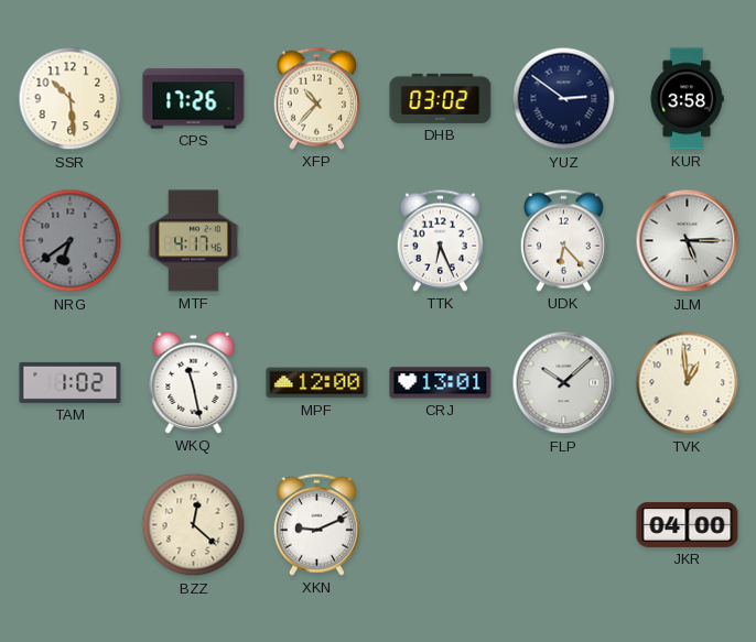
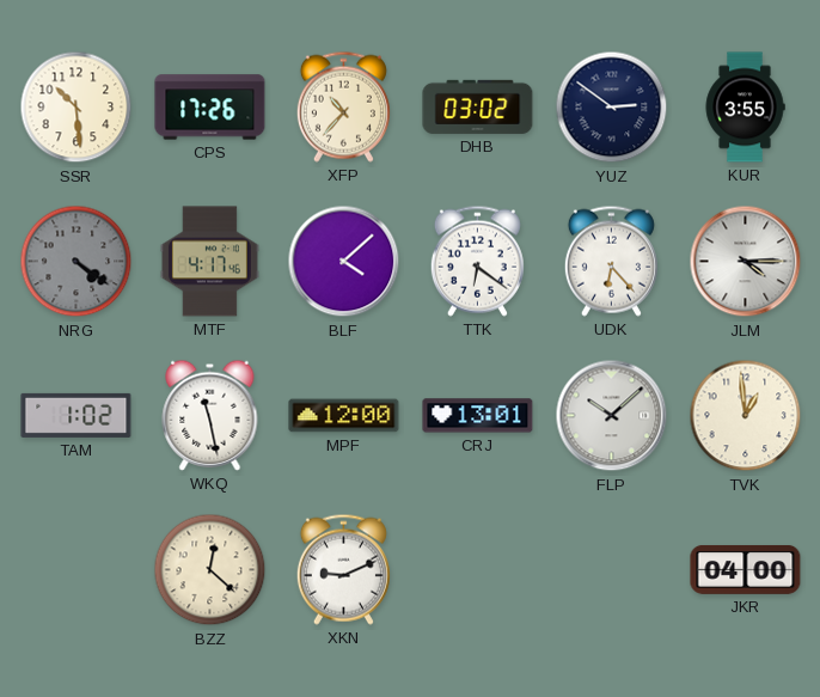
KUR: 3:58 -> 3:55 (745, 108)
NRG: 6:39 -> 4:21 (77, 262)
BLF: none -> 4:08 (344, 262)
TTK: 6:26 -> 6:21 (477, 261)
JLM: 5:15 -> 4:15 (746, 262)
